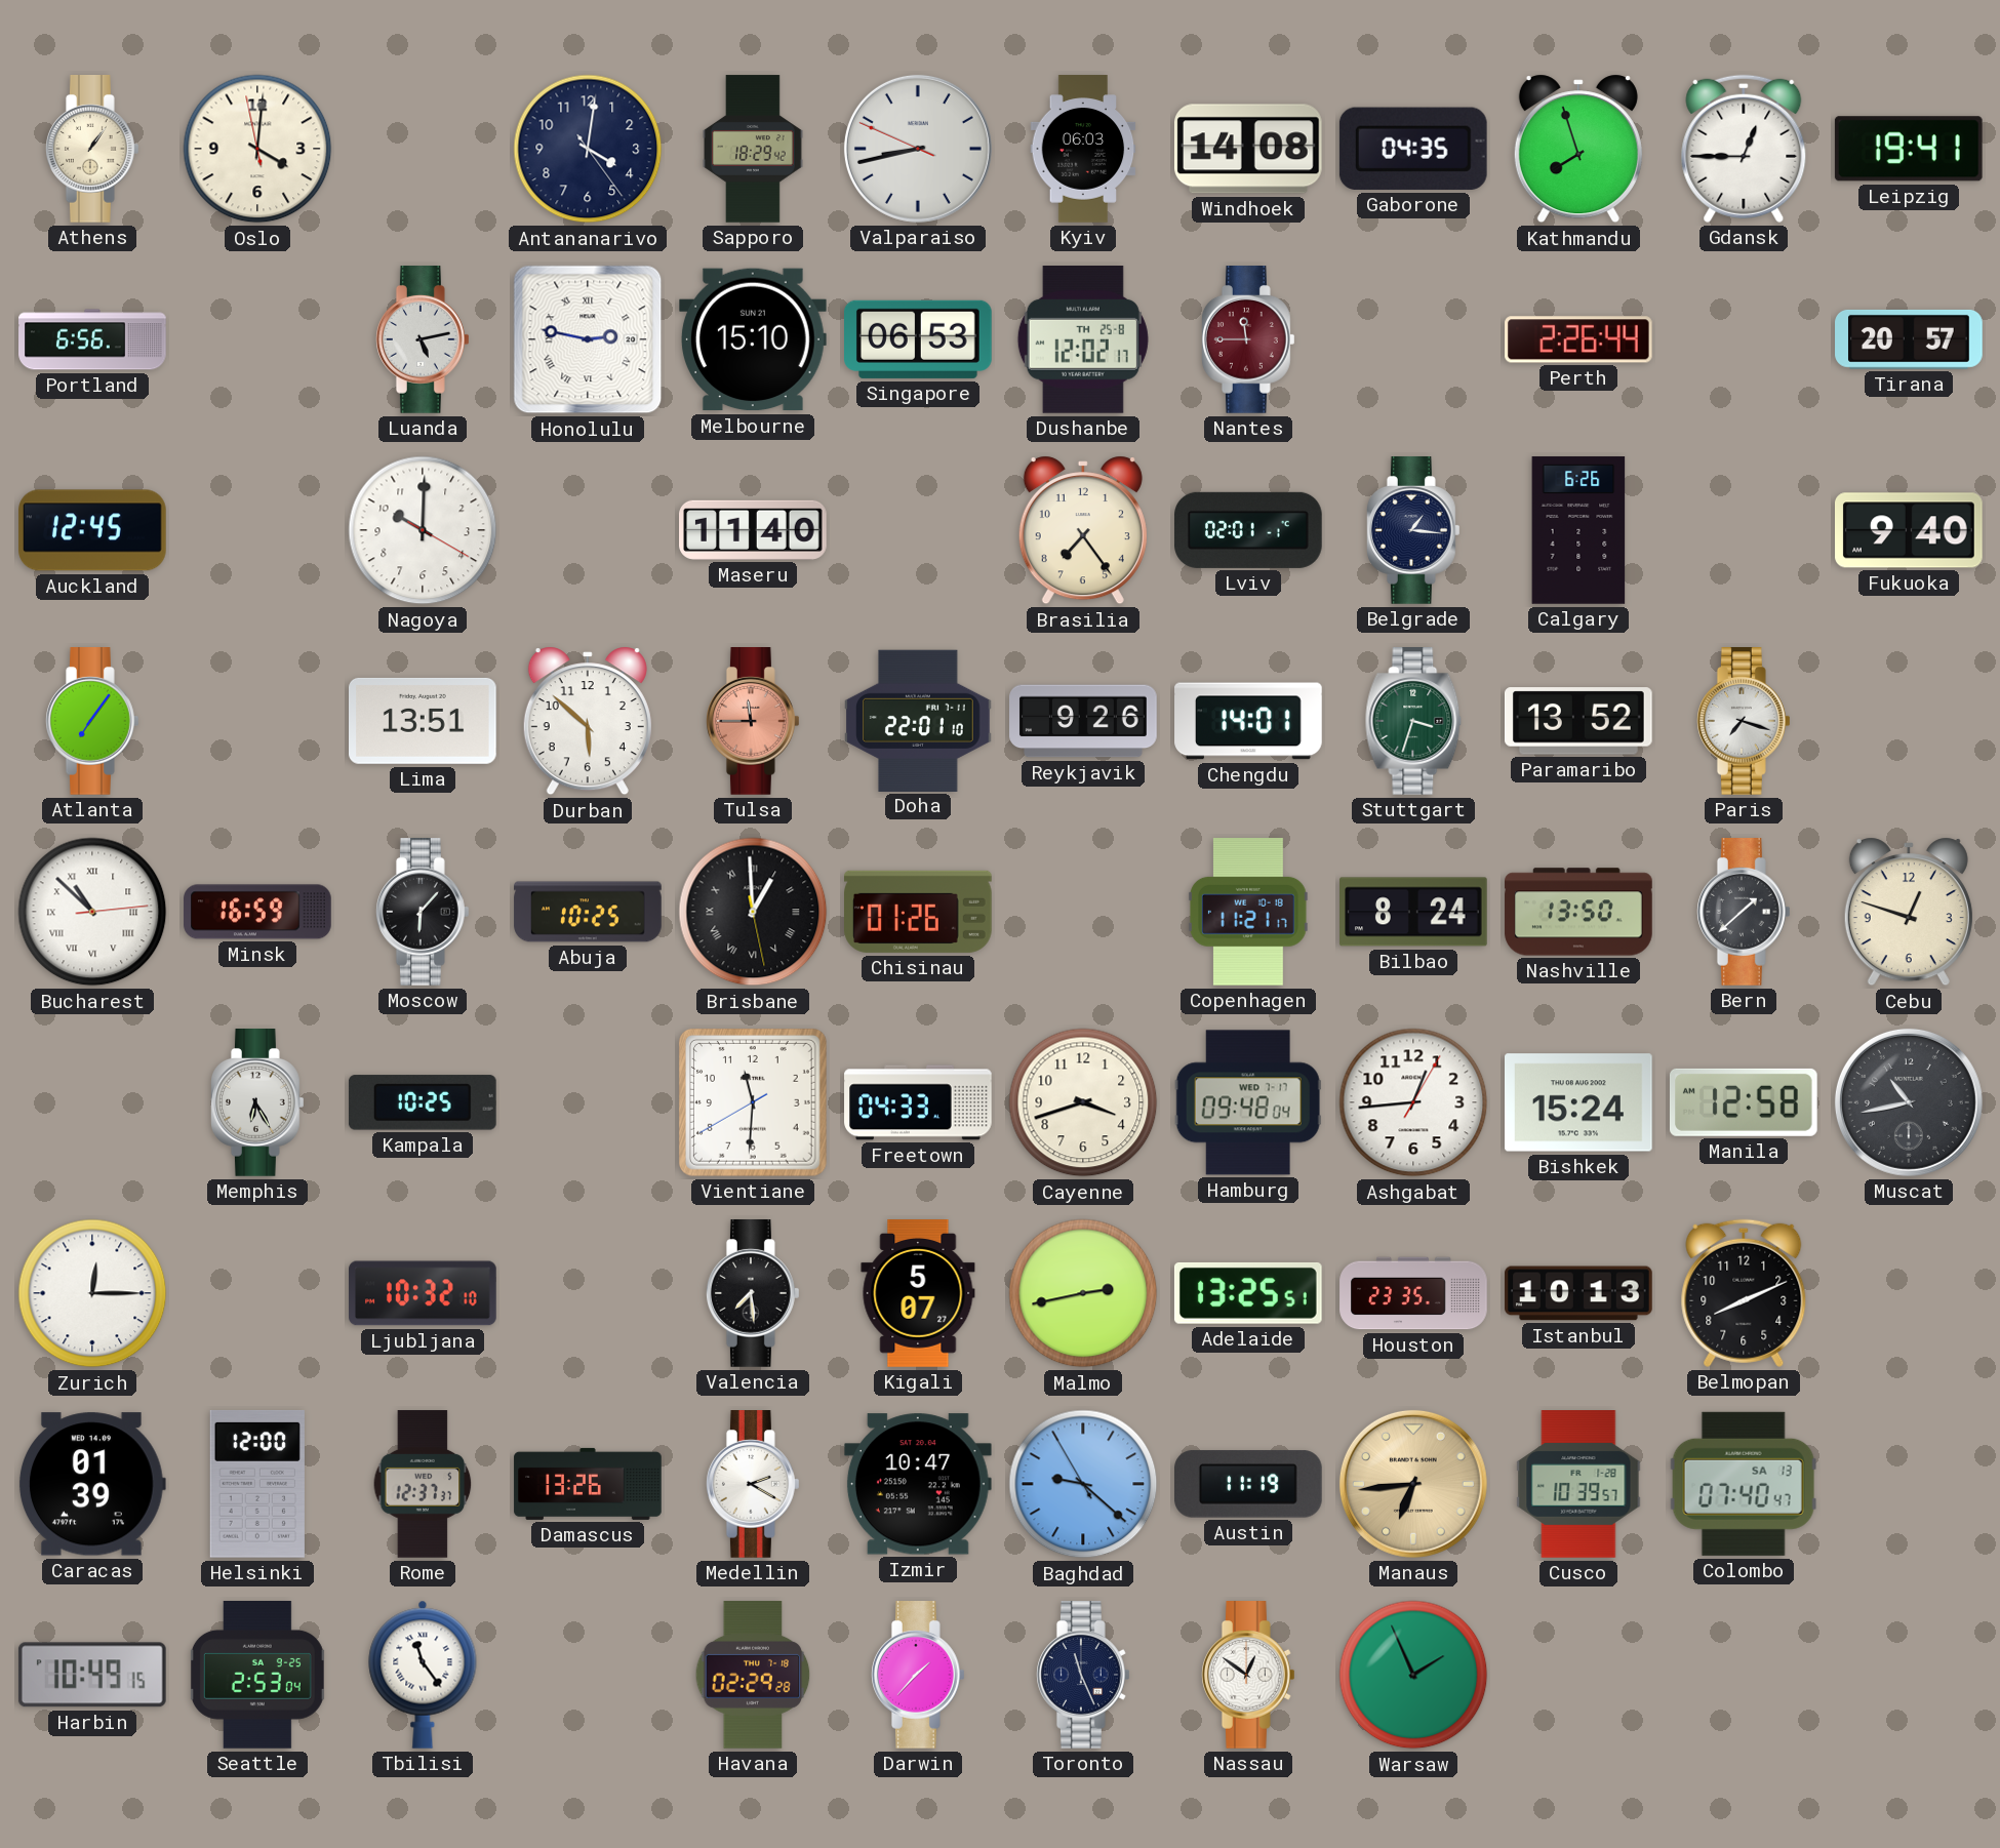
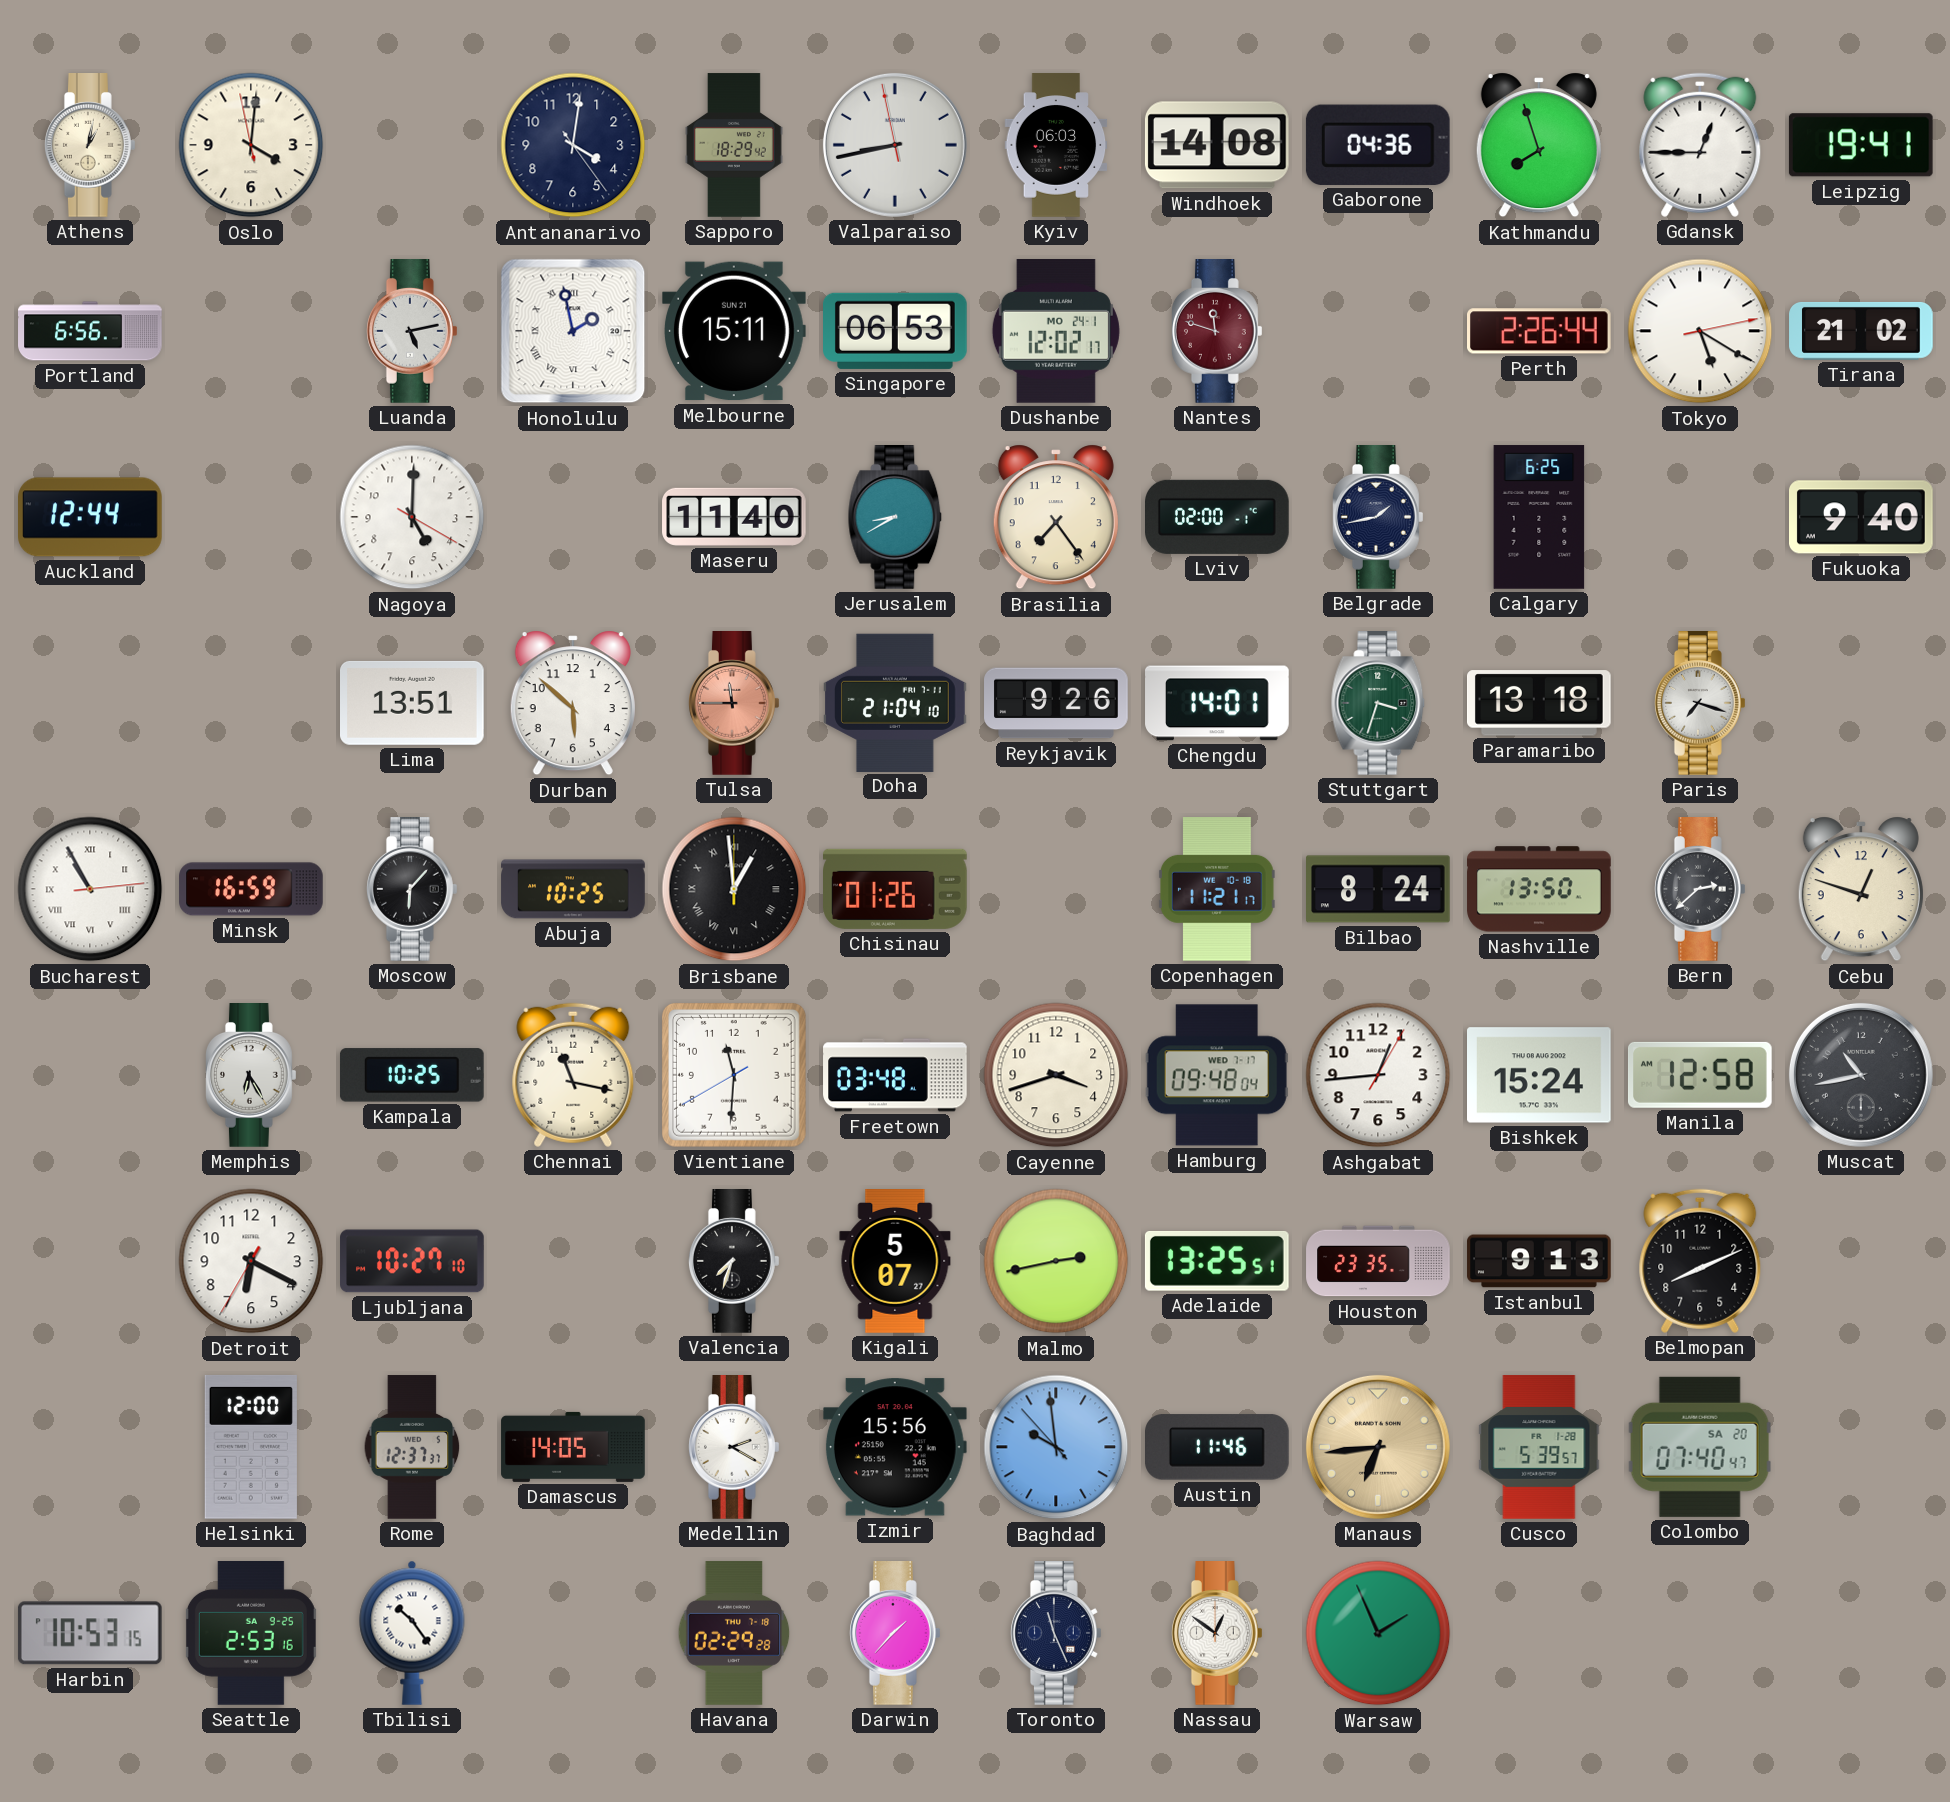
Athens: 1:06 -> 1:02 (91, 146)
Valparaiso: 8:42:49 -> 8:42:58 (895, 145)
Gaborone: 04:35 -> 04:36 (1378, 145)
Honolulu: 2:47 -> 1:58 (573, 331)
Melbourne: 15:10 -> 15:11 (735, 331)
Dushanbe date: TH 25-8 -> MO 24-1 (1056, 332)
Nantes: 11:45 -> 11:48 (1218, 332)
Tokyo: none -> 5:20 (1700, 331)
Tirana: 20:57 -> 21:02 (1861, 331)
Auckland: 12:45 -> 12:44 (91, 517)
Nagoya: 10:00 -> 5:00 (412, 517)
Jerusalem: none -> 8:40 (895, 518)
Lviv: 02:01 -> 02:00 (1218, 517)
Belgrade: 1:16 -> 1:43 (1379, 518)
Calgary: 6:26 -> 6:25 (1539, 517)
Atlanta: 7:06 -> none (93, 722)
Doha: 22:01 -> 21:04 (895, 702)
Paramaribo: 13:52 -> 13:18 (1540, 703)
Bucharest: 10:52 -> 10:55 (90, 889)
Brisbane: 12:59:28 -> 12:59:00 (734, 889)
Bern: 1:38 -> 2:38 (1701, 890)
Chennai: none -> 11:17 (573, 1075)
Freetown: 04:33 -> 03:48 (895, 1075)
Zurich: 12:15 -> none (92, 1293)
Detroit: none -> 6:19 (251, 1261)
Ljubljana: 10:32 -> 10:27 (412, 1261)
Valencia: 7:29 -> 7:33 (735, 1262)
Istanbul: 10:13 -> 9:13 (1539, 1261)
Caracas: 01:39 -> none (92, 1484)
Damascus: 13:26 -> 14:05 (573, 1447)
Izmir: 10:47 -> 15:56 (895, 1447)
Baghdad: 9:21 -> 9:58 (1056, 1447)
Austin: 11:19 -> 11:46 (1218, 1447)
Cusco: 10:39 -> 5:39 (1539, 1447)
Colombo date: SA 13 -> SA 20 (1700, 1447)
Harbin: 10:49 -> 10:53 (90, 1633)
Seattle: 2:53:04 -> 2:53:16 (251, 1634)
Tbilisi: 11:24 -> 10:24 (412, 1633)
